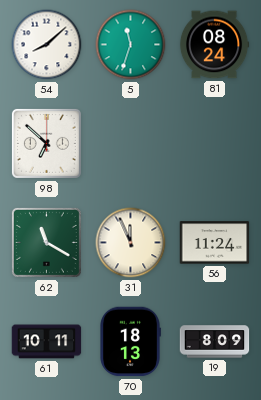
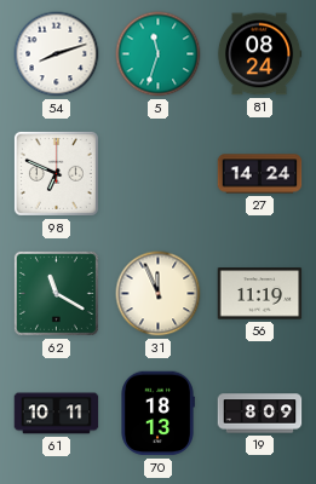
54: 8:08 -> 8:12 (57, 54)
98: 6:52 -> 6:49 (56, 173)
27: none -> 14:24 (260, 174)
56: 11:24 -> 11:19 (260, 294)
